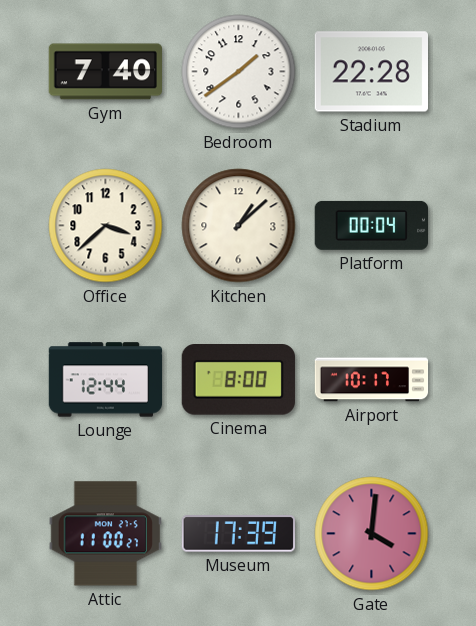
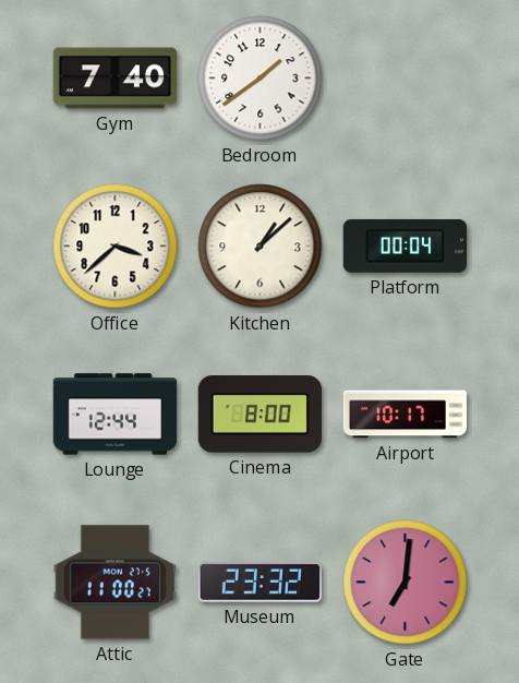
Stadium: 22:28 -> none (371, 72)
Museum: 17:39 -> 23:32 (261, 583)
Gate: 4:01 -> 7:01 (406, 583)
